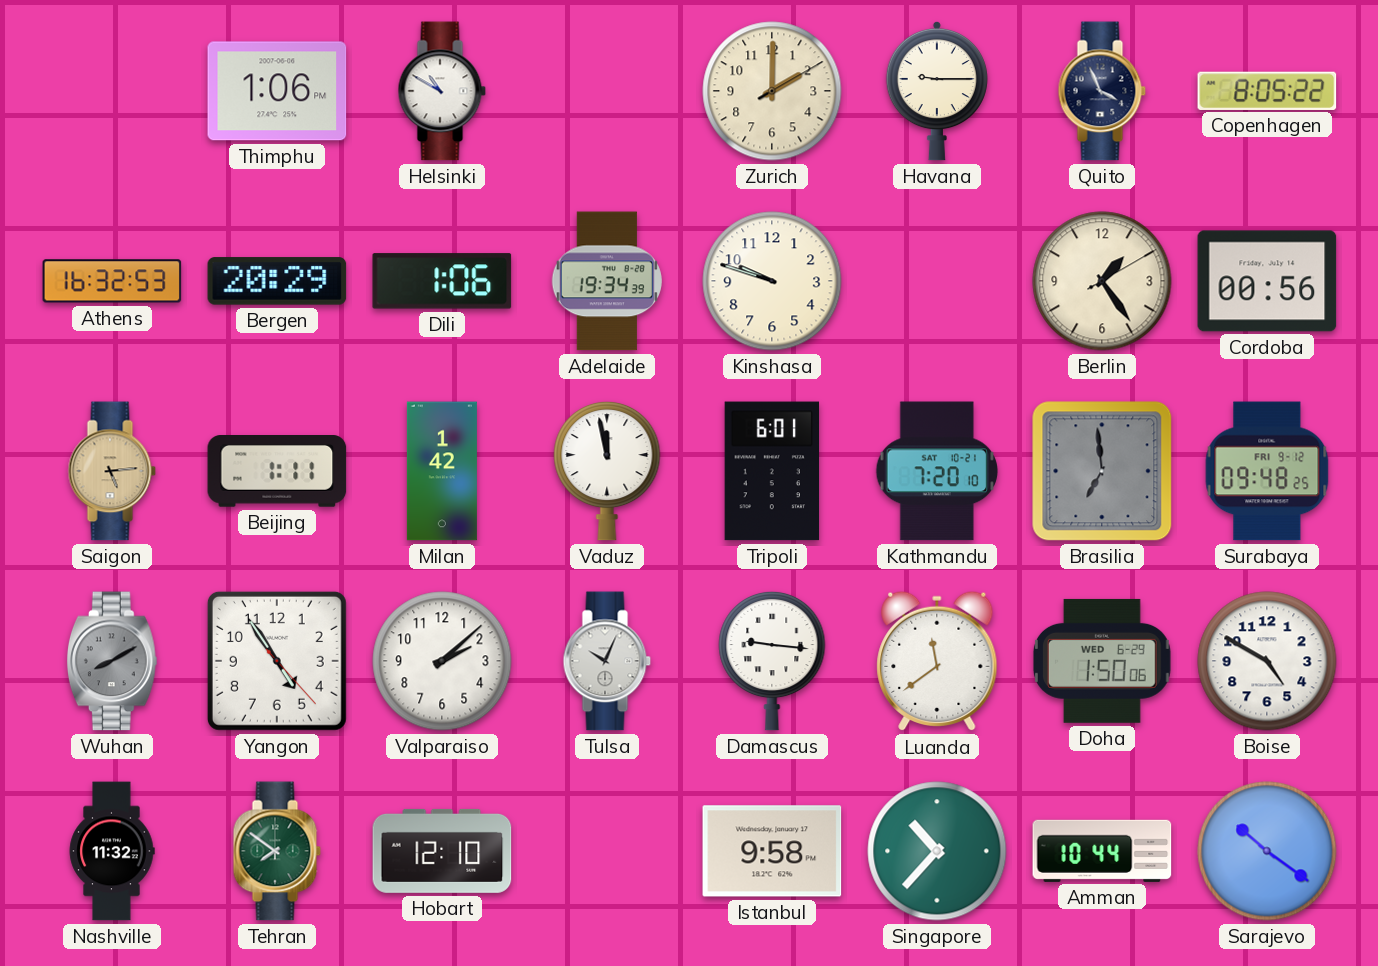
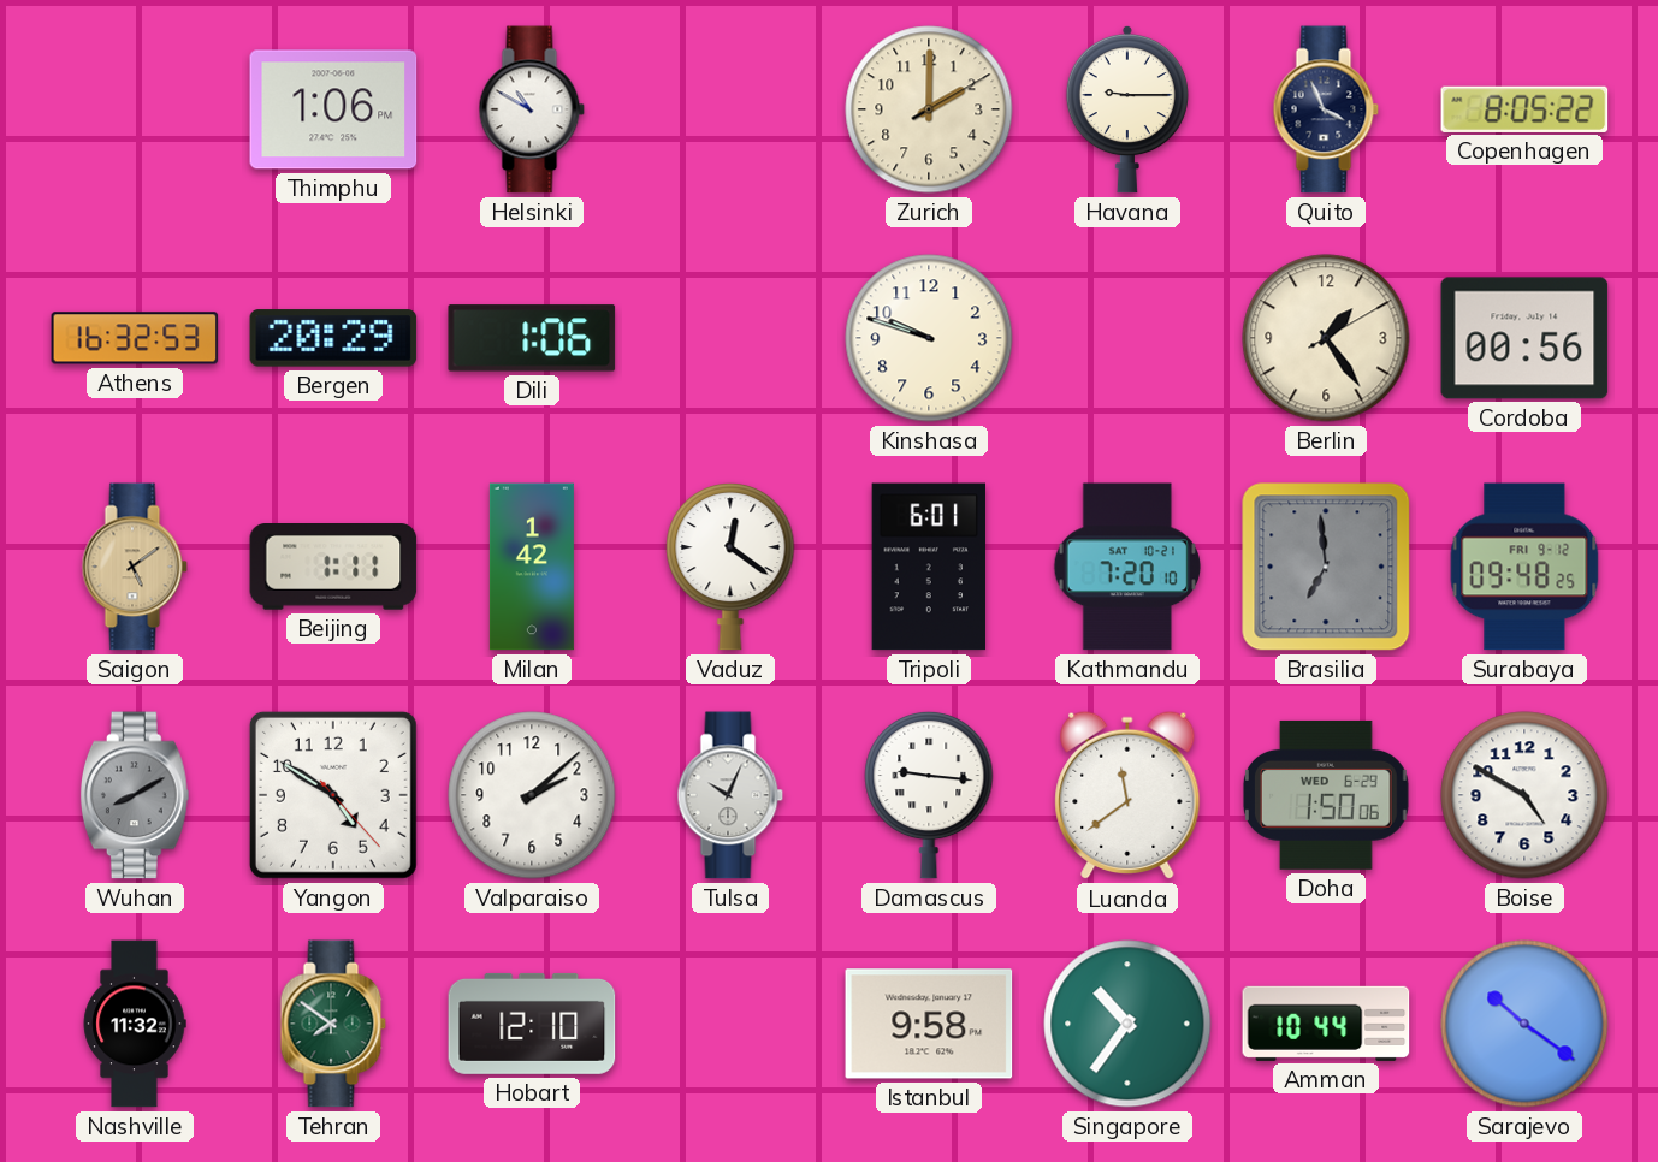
Adelaide: 19:34 -> none (607, 281)
Saigon: 5:14 -> 5:09 (135, 567)
Vaduz: 11:58 -> 12:21 (730, 567)
Yangon: 4:54 -> 4:50 (333, 795)
Singapore: 10:37 -> 10:36 (1127, 1024)
